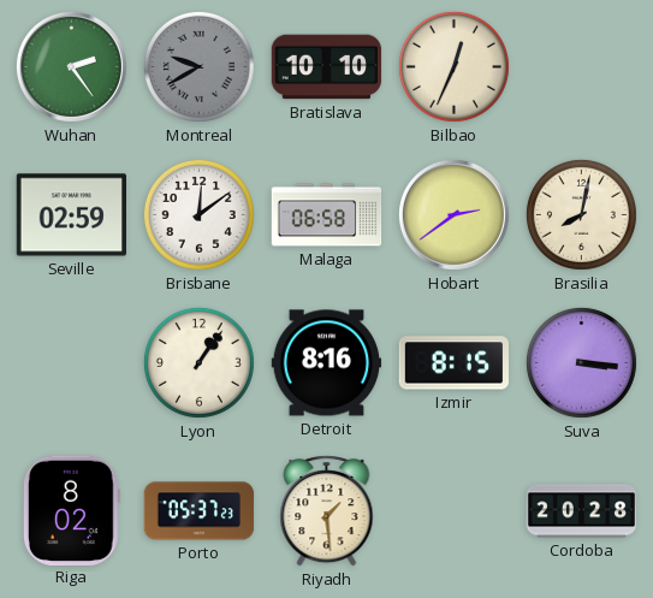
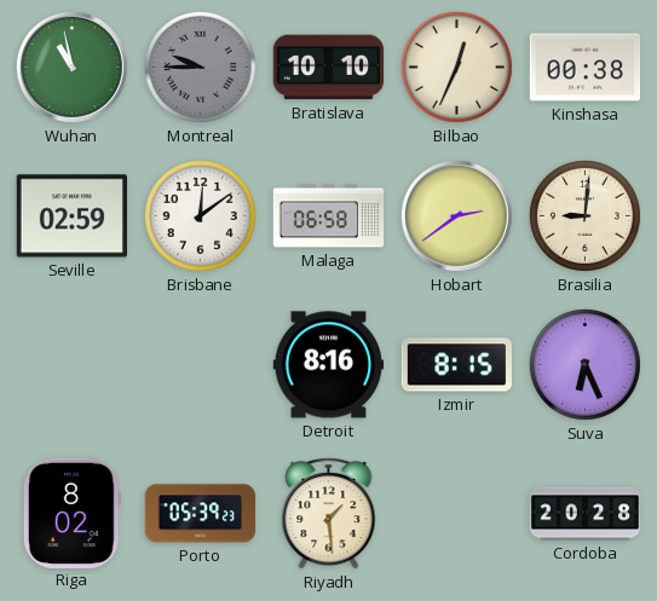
Wuhan: 2:24 -> 10:58 (71, 67)
Montreal: 9:40 -> 9:45 (200, 67)
Kinshasa: none -> 00:38 (586, 68)
Brasilia: 8:02 -> 9:01 (584, 215)
Lyon: 1:06 -> none (198, 362)
Suva: 3:16 -> 6:26 (584, 364)
Porto: 05:37 -> 05:39 (201, 514)
